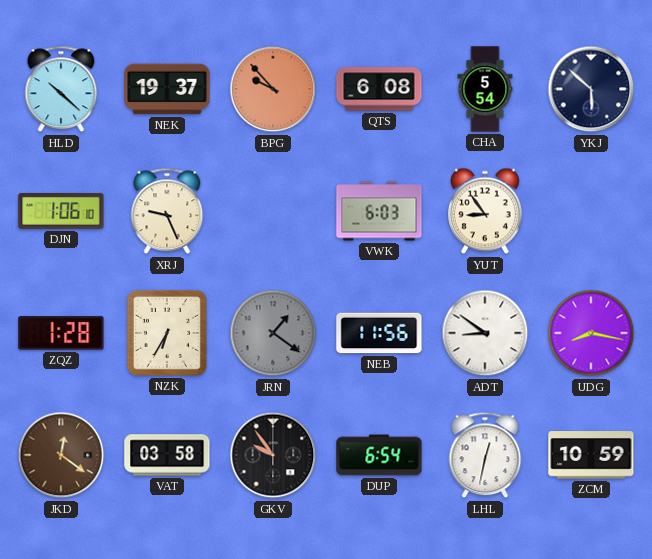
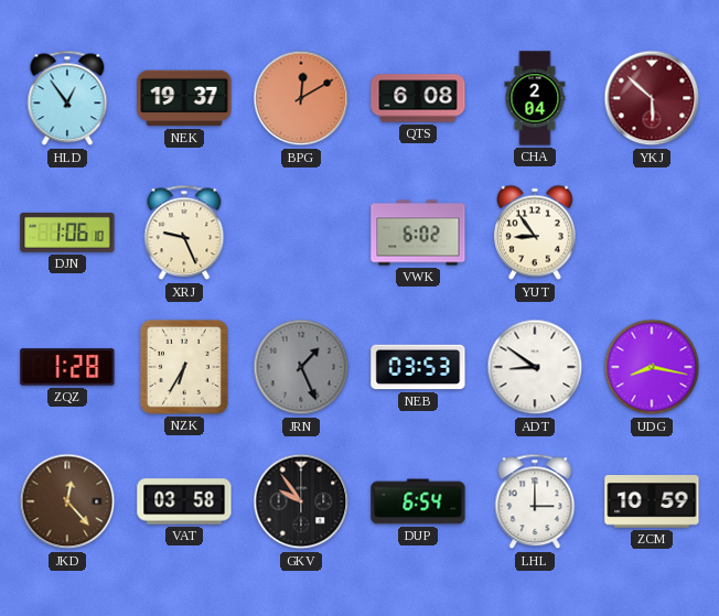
HLD: 10:22 -> 12:54 (67, 98)
BPG: 9:53 -> 12:10 (301, 98)
CHA: 5:54 -> 2:04 (535, 98)
YKJ dial: navy -> burgundy (652, 98)
VWK: 6:03 -> 6:02 (418, 233)
JRN: 1:21 -> 1:26 (301, 367)
NEB: 11:56 -> 03:53 (418, 367)
JKD: 12:21 -> 12:23 (67, 501)
LHL: 12:32 -> 3:00 (535, 501)
